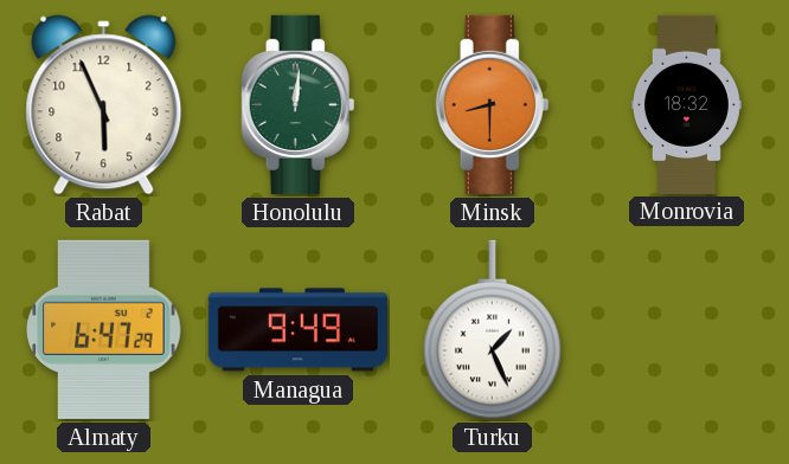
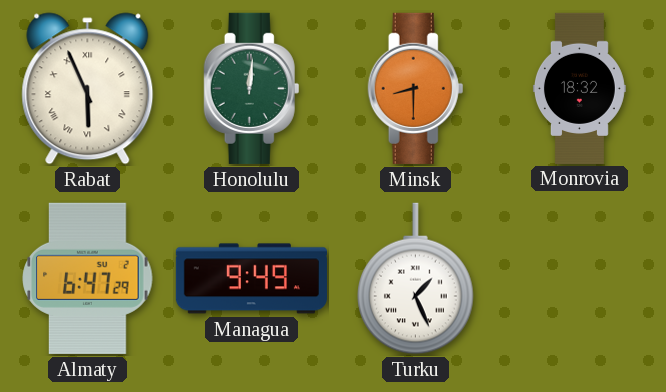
Rabat numerals: Arabic -> Roman (88, 89)
